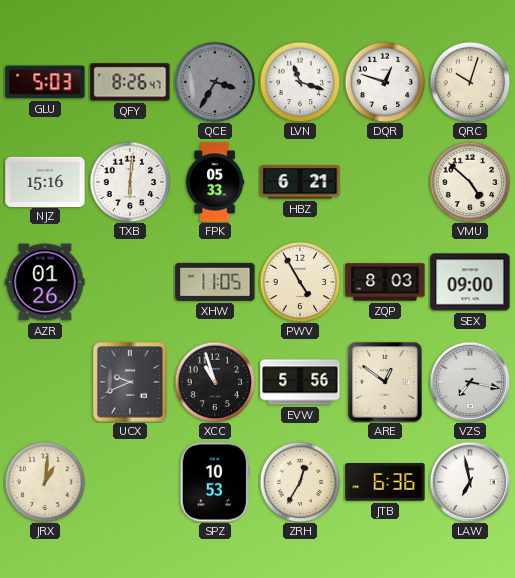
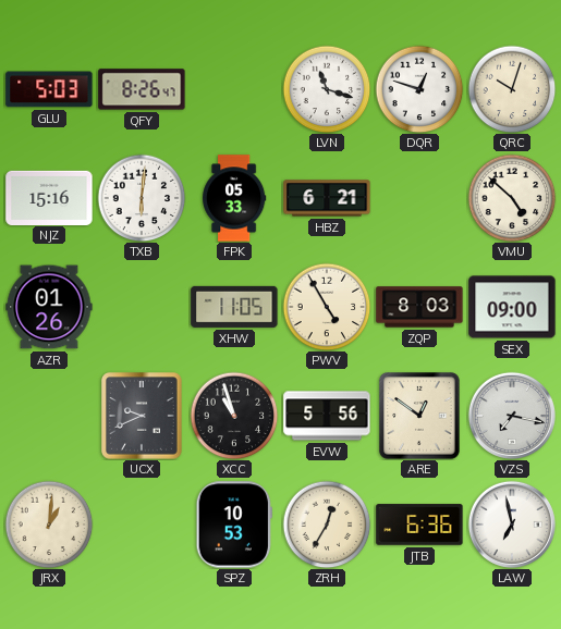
QCE: 3:35 -> none (215, 82)
